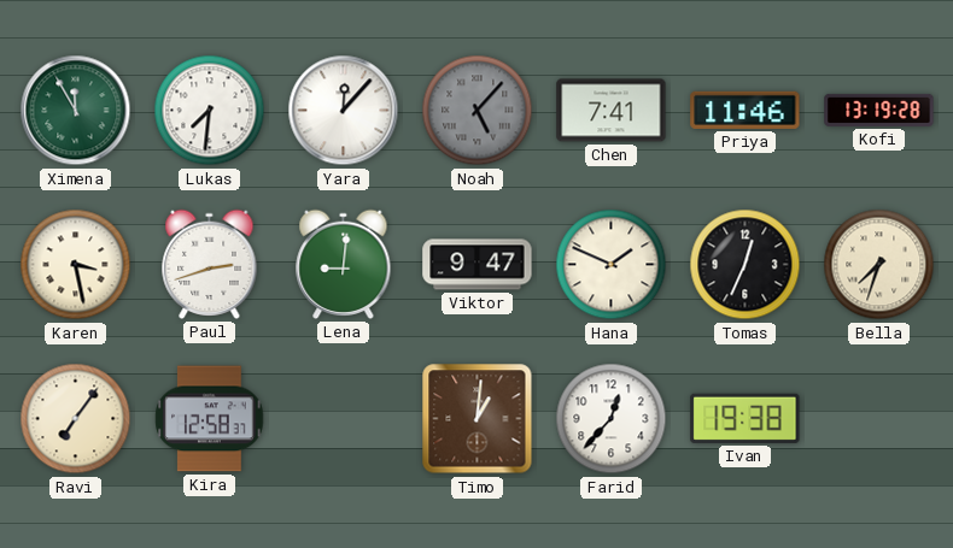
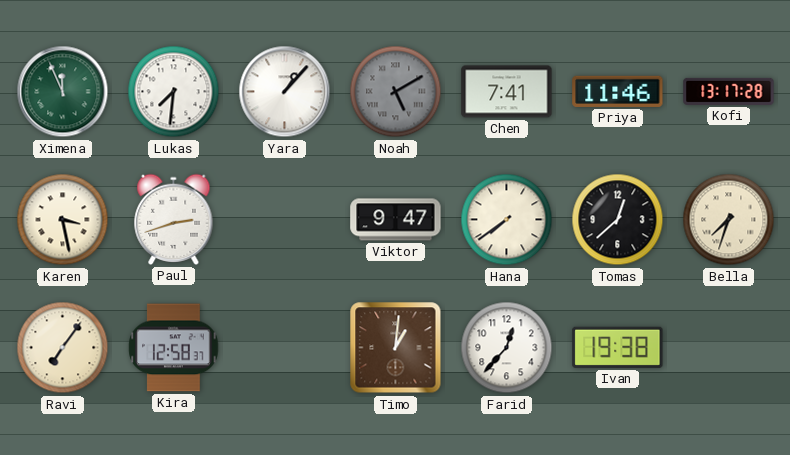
Ximena: 11:55 -> 11:56 (63, 92)
Yara: 12:07 -> 1:07 (285, 92)
Noah: 5:07 -> 5:10 (396, 92)
Kofi: 13:19 -> 13:17 (729, 91)
Lena: 9:01 -> none (344, 264)
Hana: 1:49 -> 7:39 (507, 220)
Tomas: 12:34 -> 12:38 (618, 220)
